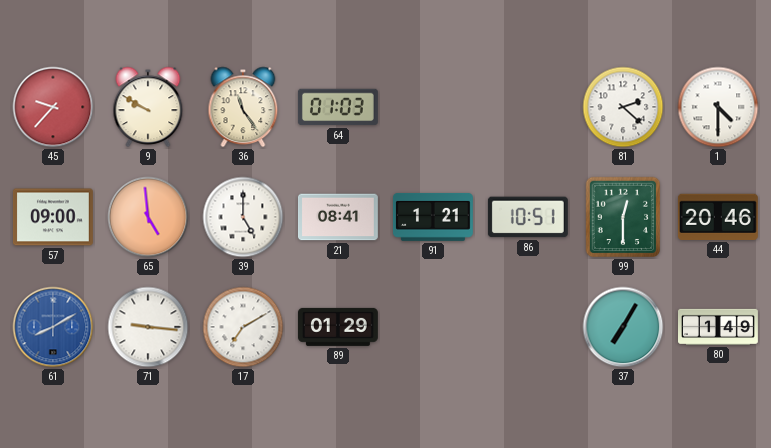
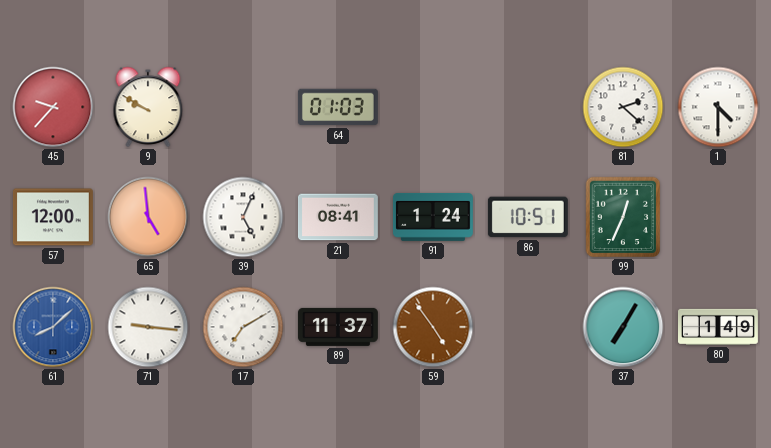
36: 11:24 -> none (243, 107)
57: 09:00 -> 12:00 (53, 217)
39: 5:00 -> 5:04 (243, 217)
91: 1:21 -> 1:24 (433, 217)
99: 12:30 -> 12:34 (623, 217)
44: 20:46 -> none (718, 217)
61: 8:10 -> 8:08 (53, 327)
89: 01:29 -> 11:37 (338, 327)
59: none -> 4:54 (433, 327)
